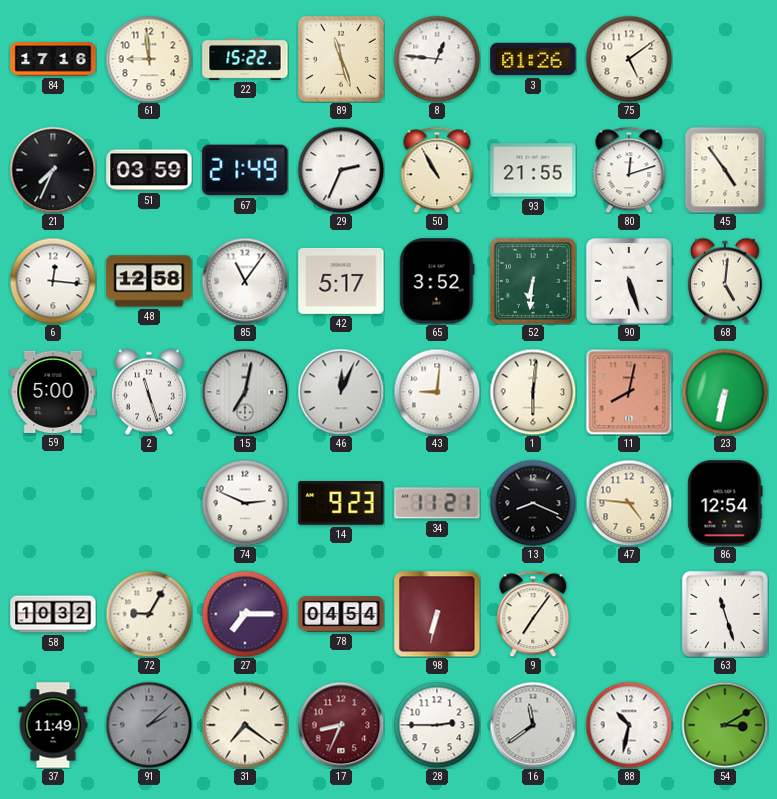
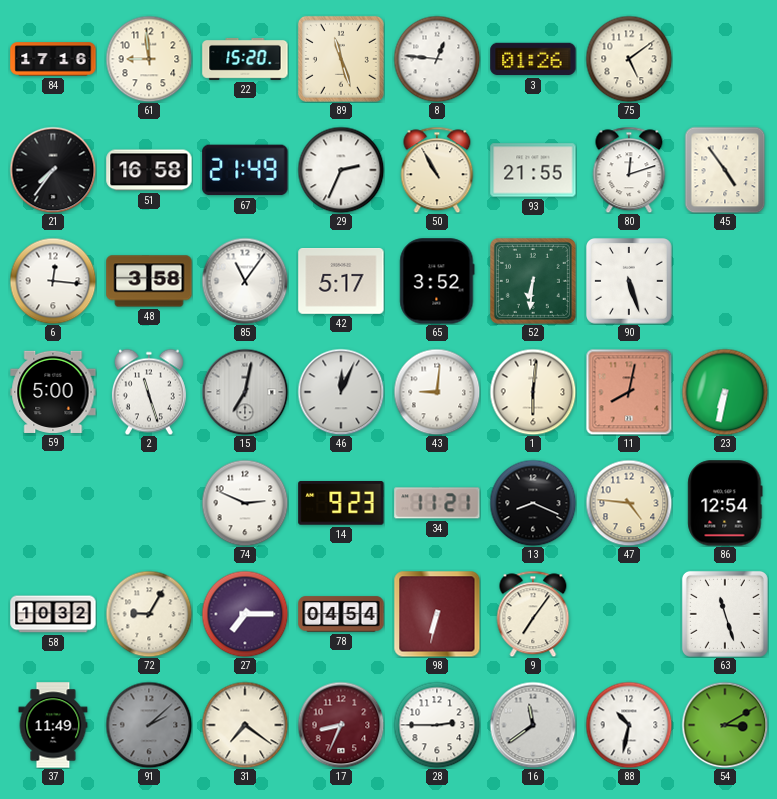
22: 15:22 -> 15:20 (245, 59)
21: 7:34 -> 7:36 (53, 170)
51: 03:59 -> 16:58 (149, 170)
48: 12:58 -> 3:58 (149, 281)
68: 5:01 -> none (725, 281)
